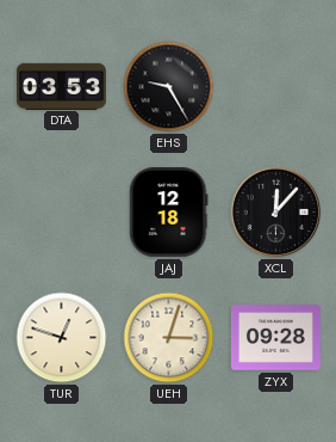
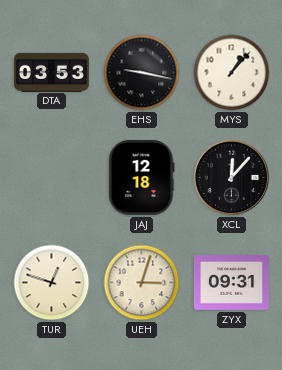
EHS: 9:25 -> 9:17 (142, 73)
MYS: none -> 1:07 (232, 73)
ZYX: 09:28 -> 09:31 (231, 283)
